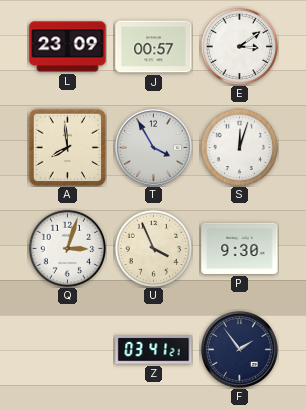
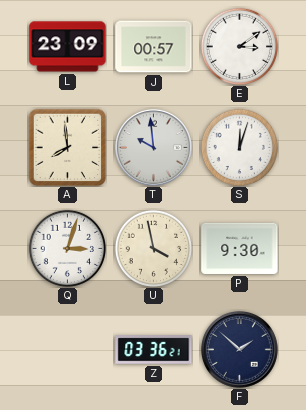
T: 3:55 -> 9:59 (153, 147)
U: 3:56 -> 3:58 (153, 248)
Z: 03:41 -> 03:36 (154, 350)
F: 1:54 -> 1:52 (239, 349)
